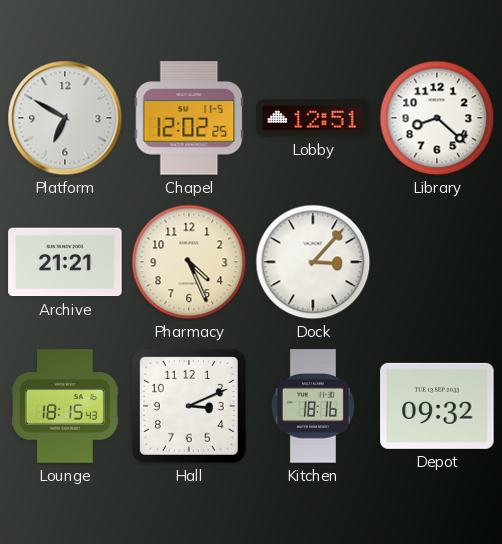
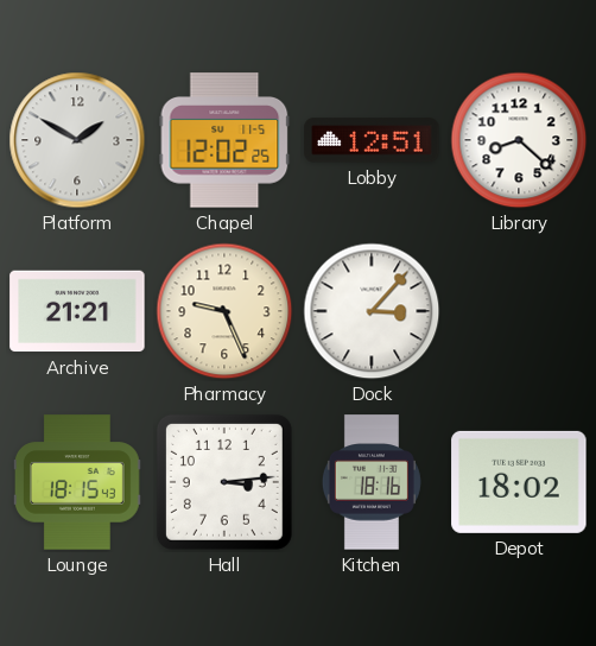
Platform: 6:50 -> 1:50 (77, 140)
Pharmacy: 4:26 -> 9:26 (224, 311)
Hall: 3:11 -> 3:14 (224, 482)
Depot: 09:32 -> 18:02 (519, 482)
